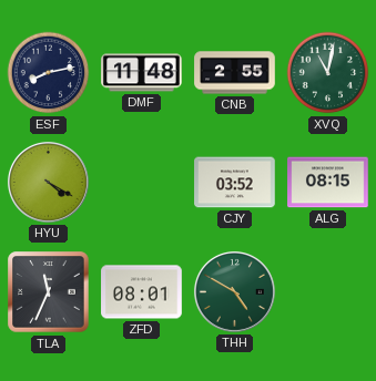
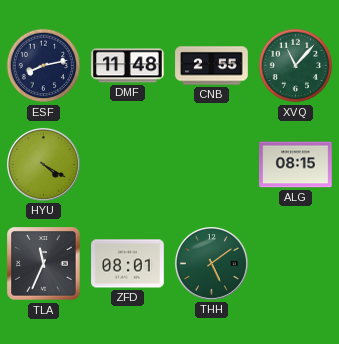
XVQ: 11:02 -> 11:07 (296, 66)
CJY: 03:52 -> none (235, 183)
THH: 4:50 -> 5:09 (211, 263)
